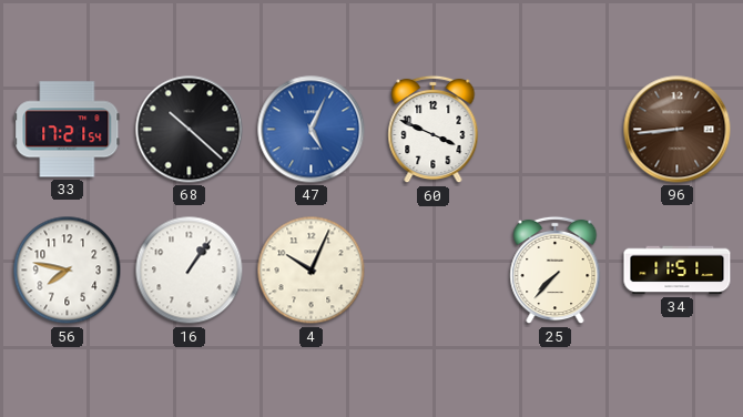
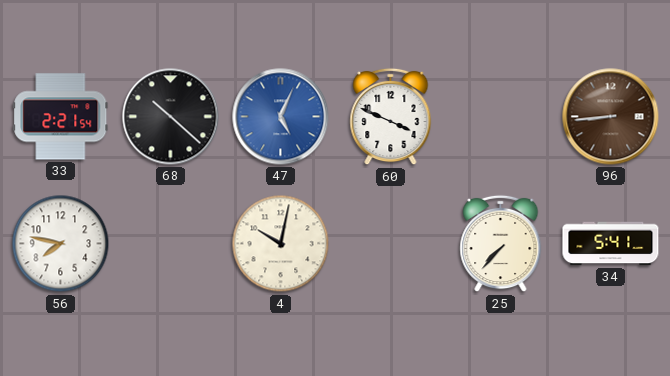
33: 17:21 -> 2:21 (61, 117)
16: 1:06 -> none (190, 271)
4: 10:04 -> 10:02 (281, 244)
34: 11:51 -> 5:41 (611, 244)
